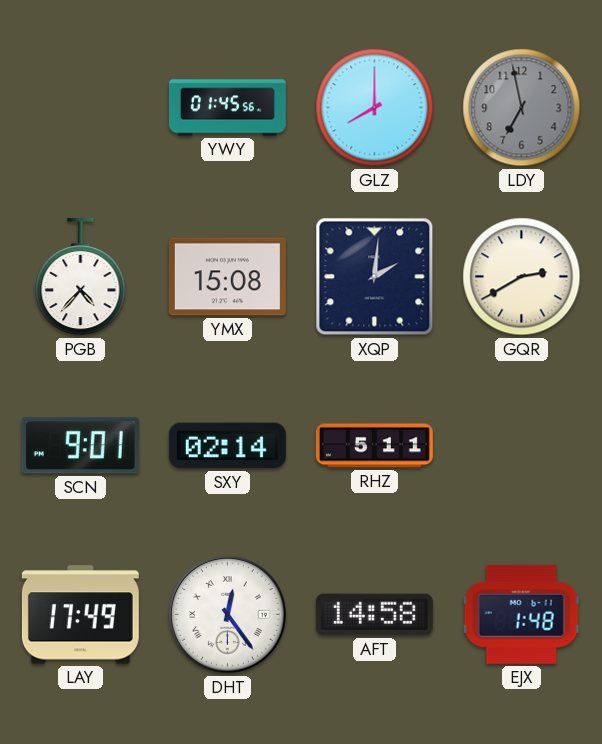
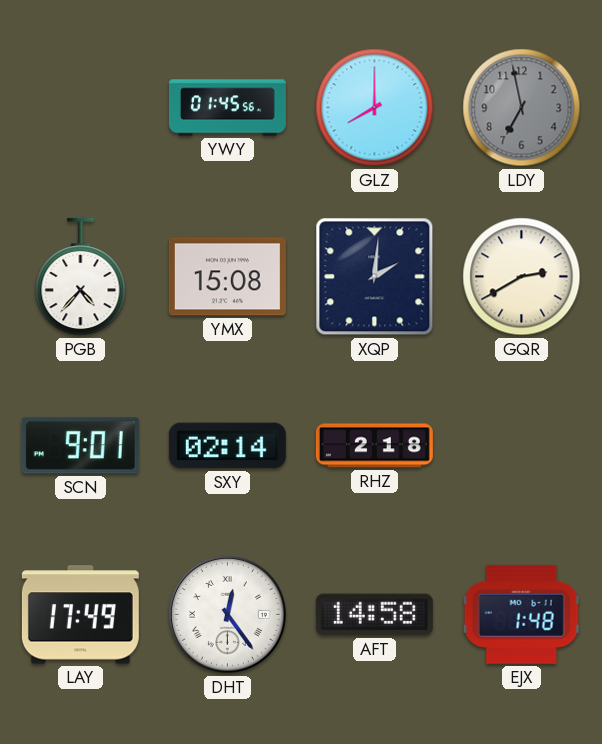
RHZ: 5:11 -> 2:18 (374, 446)
